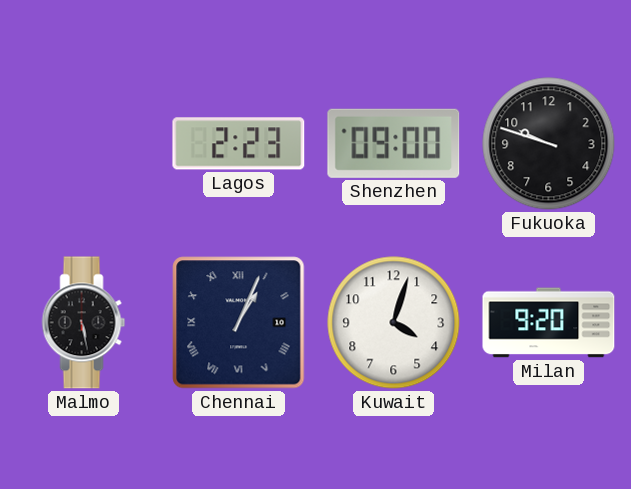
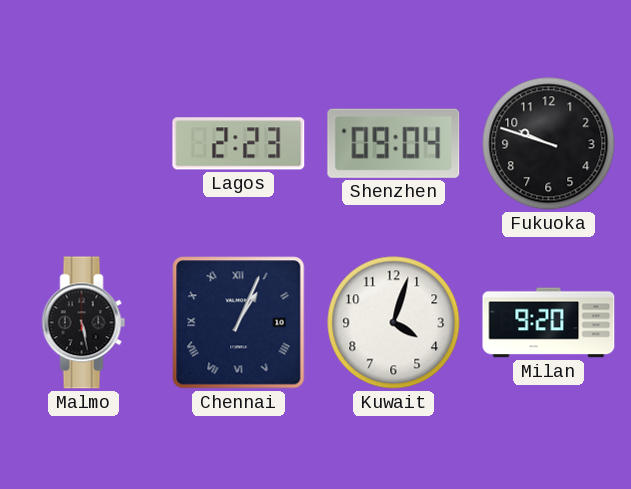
Shenzhen: 09:00 -> 09:04 (394, 143)
